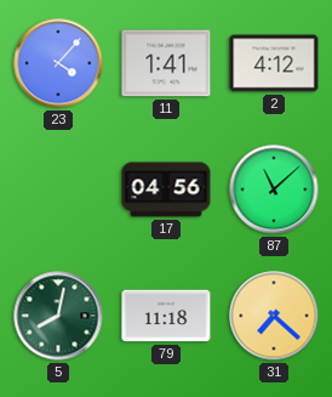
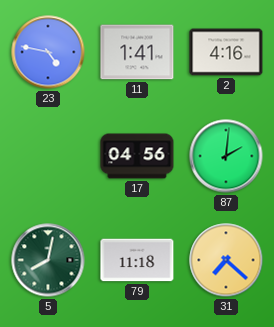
23: 4:07 -> 4:47 (48, 52)
2: 4:12 -> 4:16 (226, 52)
87: 11:08 -> 2:01 (226, 156)
